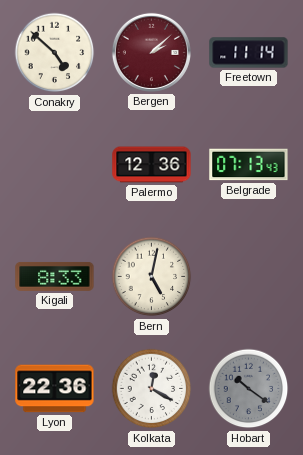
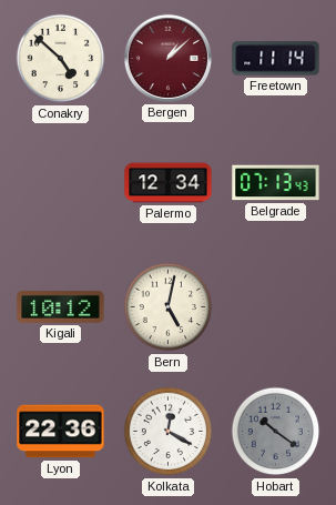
Bergen: 2:08 -> 1:08 (167, 58)
Palermo: 12:36 -> 12:34 (169, 183)
Kigali: 8:33 -> 10:12 (61, 307)
